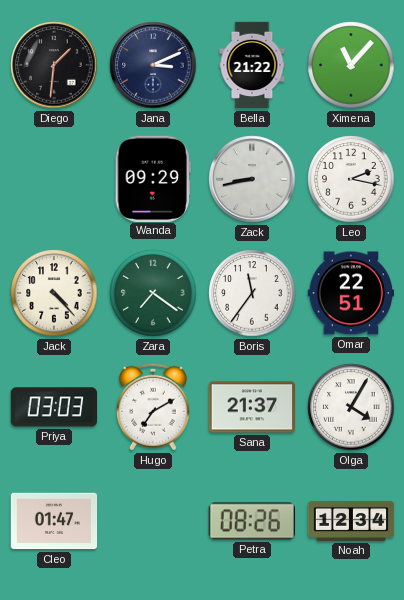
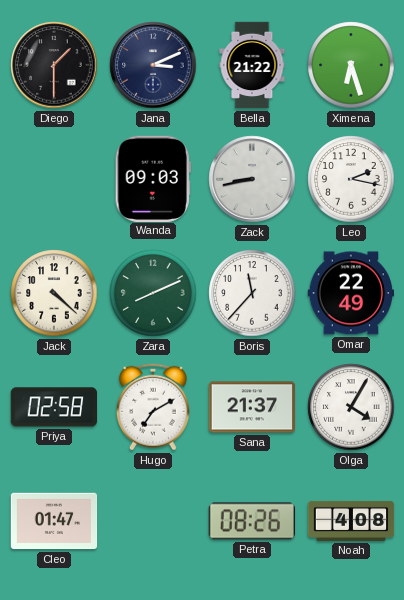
Diego: 1:31 -> 1:30 (54, 65)
Ximena: 11:07 -> 6:27 (351, 65)
Wanda: 09:29 -> 09:03 (153, 178)
Jack: 4:23 -> 4:22 (54, 293)
Zara: 7:21 -> 8:11 (153, 293)
Boris: 11:36 -> 11:37 (252, 293)
Omar: 22:51 -> 22:49 (350, 293)
Priya: 03:03 -> 02:58 (54, 407)
Noah: 12:34 -> 4:08 (351, 521)
